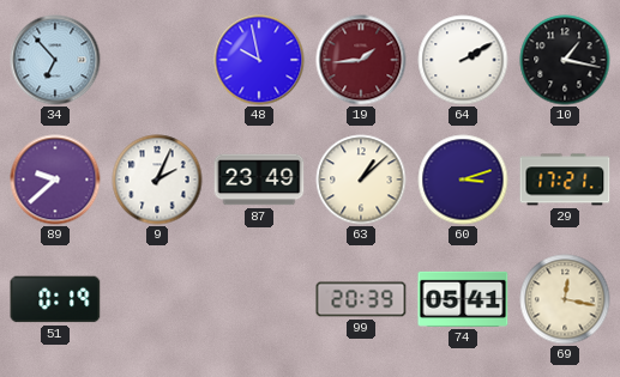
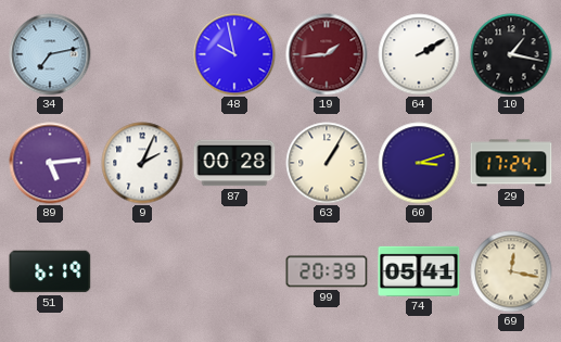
34: 6:53 -> 7:13 (50, 54)
89: 9:38 -> 5:14 (50, 163)
87: 23:49 -> 00:28 (234, 163)
63: 1:08 -> 1:05 (327, 163)
29: 17:21 -> 17:24 (511, 163)
51: 0:19 -> 6:19 (50, 271)
